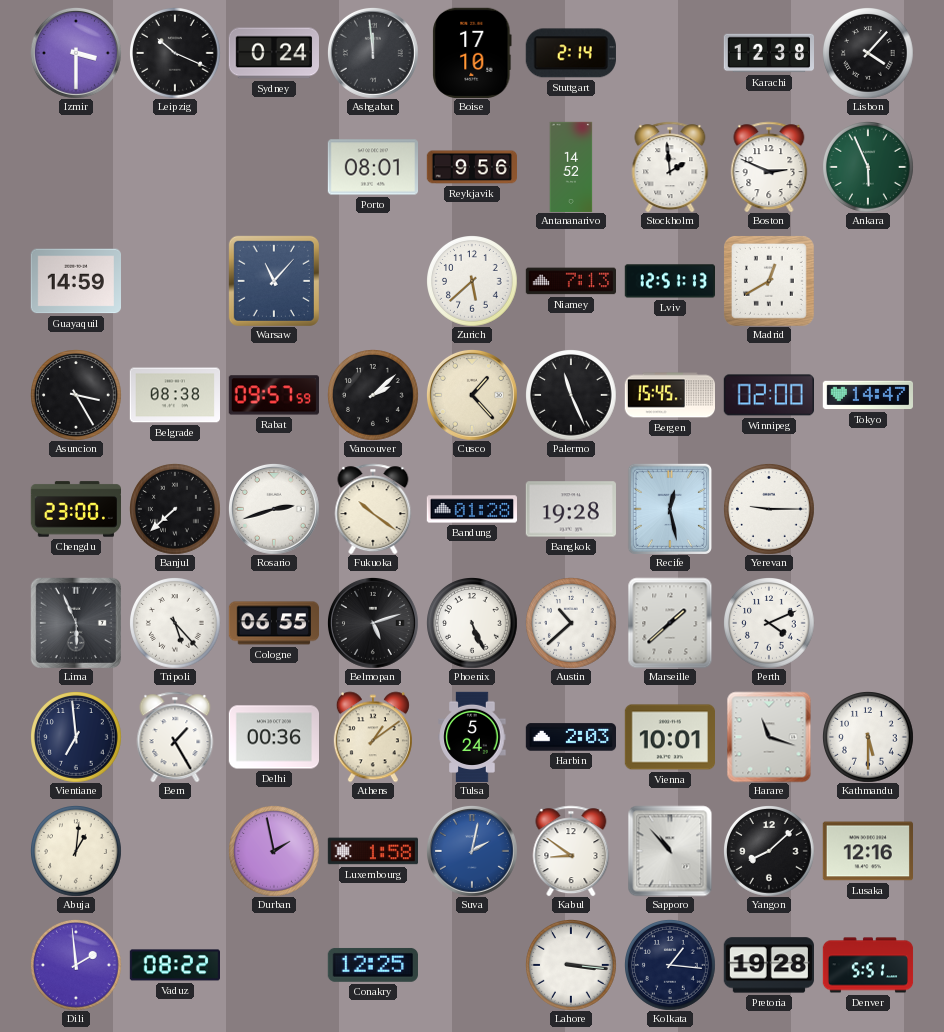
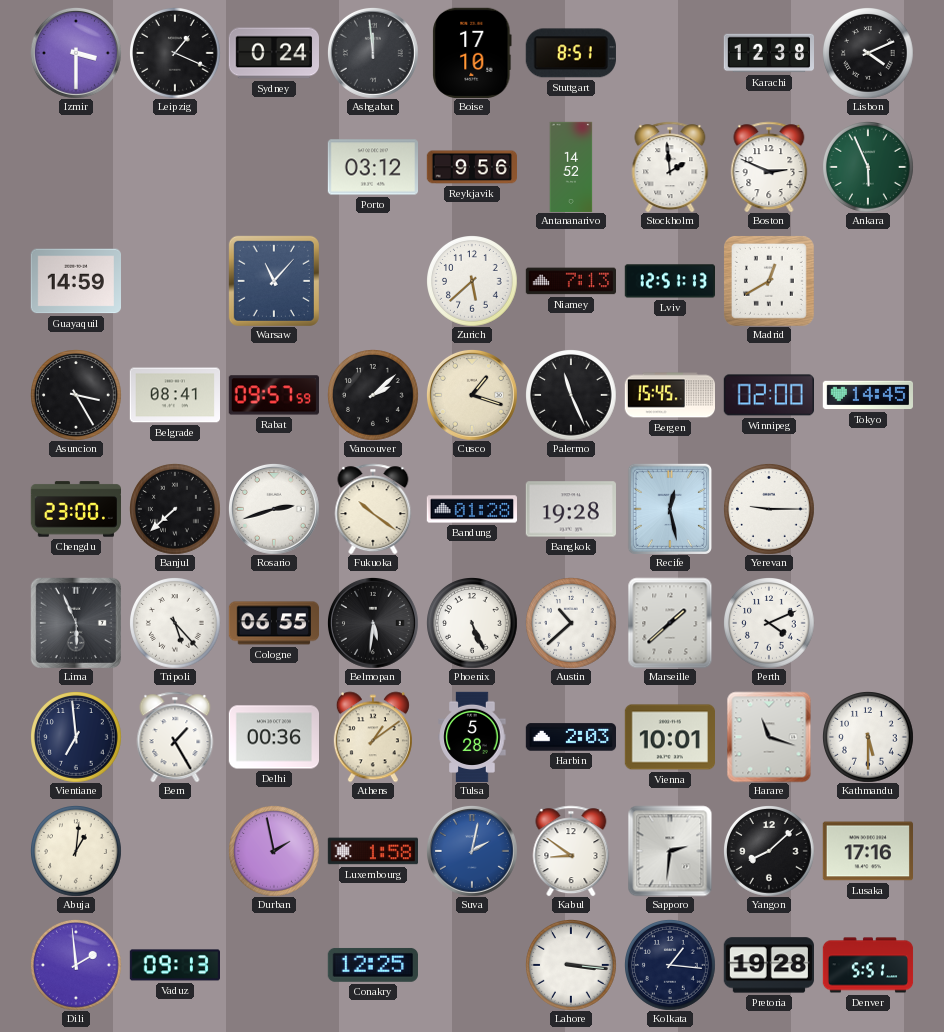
Leipzig: 10:19 -> 1:19 (175, 53)
Stuttgart: 2:14 -> 8:51 (571, 53)
Lisbon: 4:07 -> 4:11 (868, 53)
Porto: 08:01 -> 03:12 (372, 167)
Belgrade: 08:38 -> 08:41 (174, 395)
Cusco: 1:23 -> 1:18 (472, 395)
Tokyo: 14:47 -> 14:45 (867, 395)
Belmopan: 5:12 -> 5:31 (373, 623)
Tulsa: 5:24 -> 5:28 (472, 736)
Sapporo: 10:53 -> 2:31 (670, 851)
Lusaka: 12:16 -> 17:16 (867, 851)
Vaduz: 08:22 -> 09:13 (174, 965)
